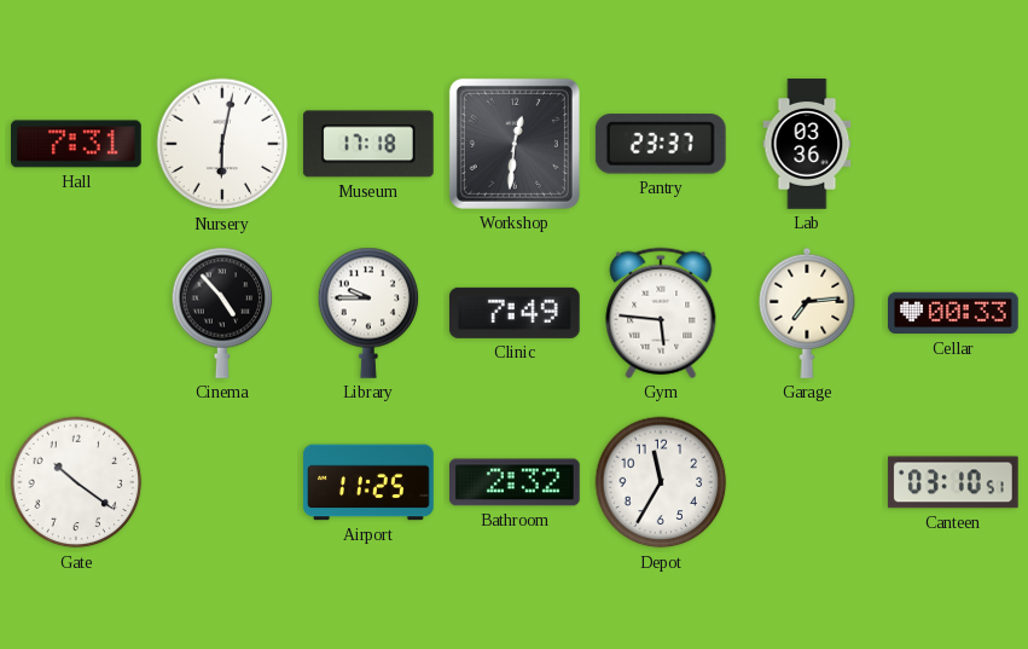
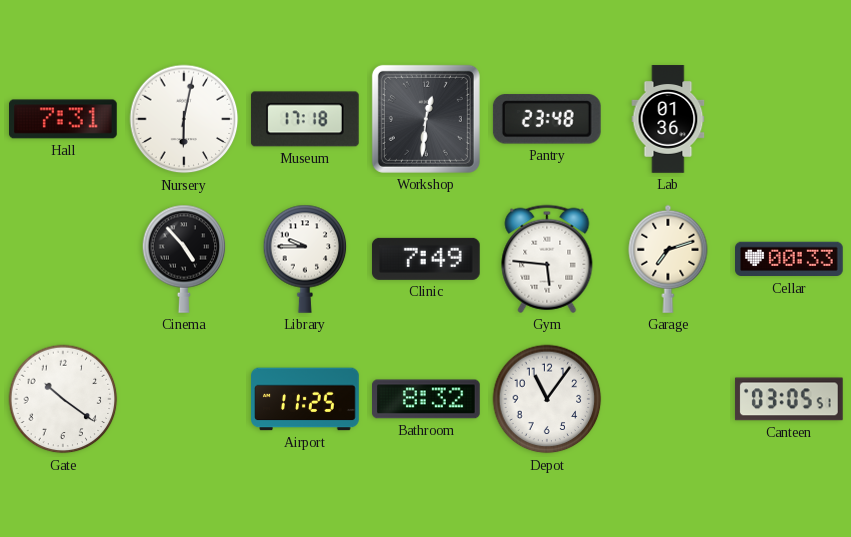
Pantry: 23:37 -> 23:48 (547, 119)
Lab: 03:36 -> 01:36 (668, 119)
Garage: 7:14 -> 7:12 (668, 259)
Bathroom: 2:32 -> 8:32 (427, 399)
Depot: 11:35 -> 11:06 (547, 399)
Canteen: 03:10 -> 03:05 (789, 399)
